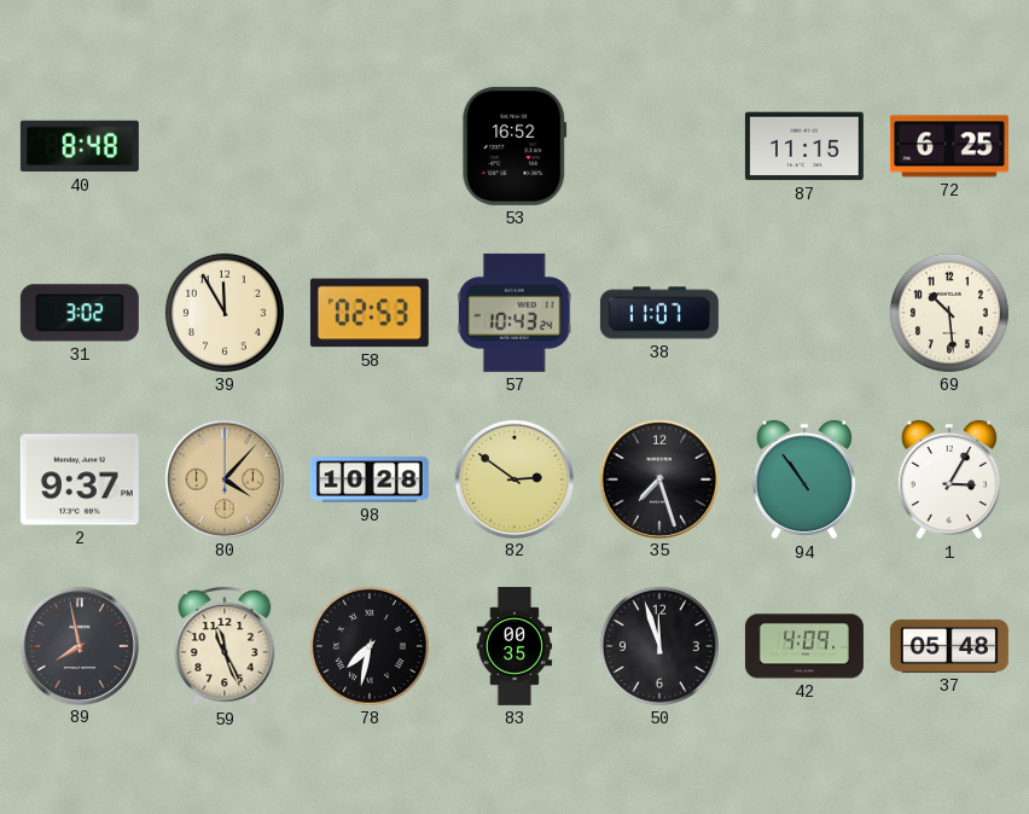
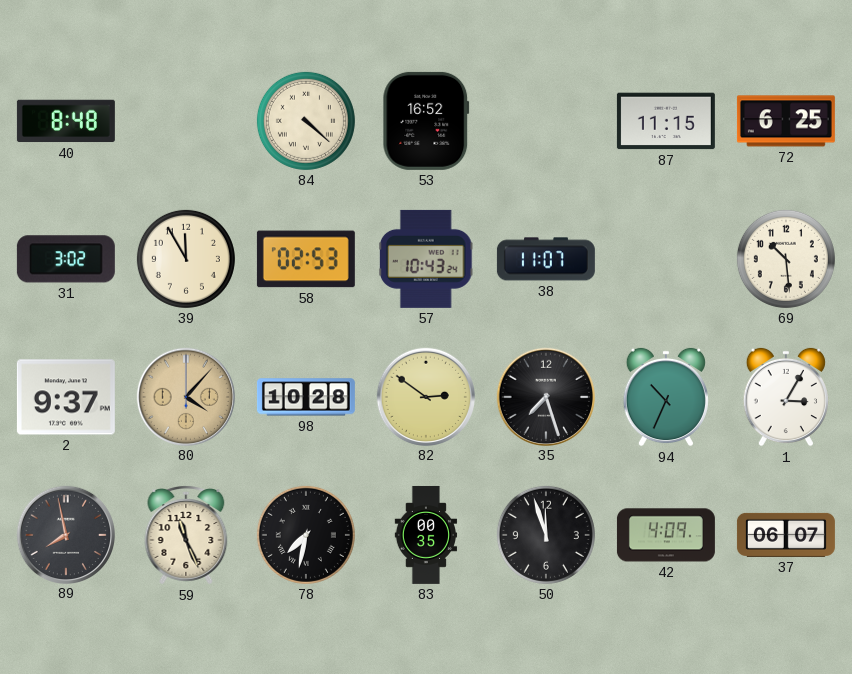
84: none -> 4:22 (306, 121)
94: 10:54 -> 10:34 (666, 397)
37: 05:48 -> 06:07 (786, 535)
